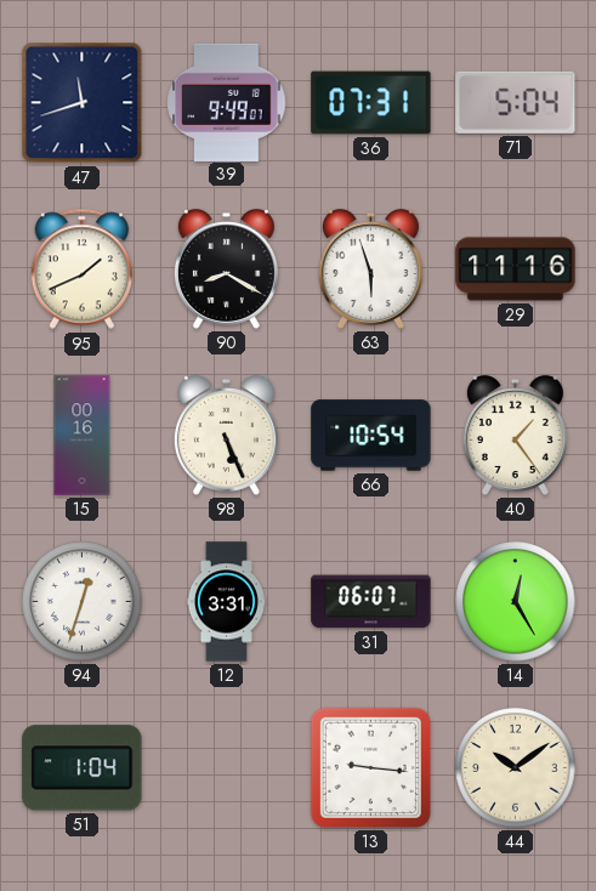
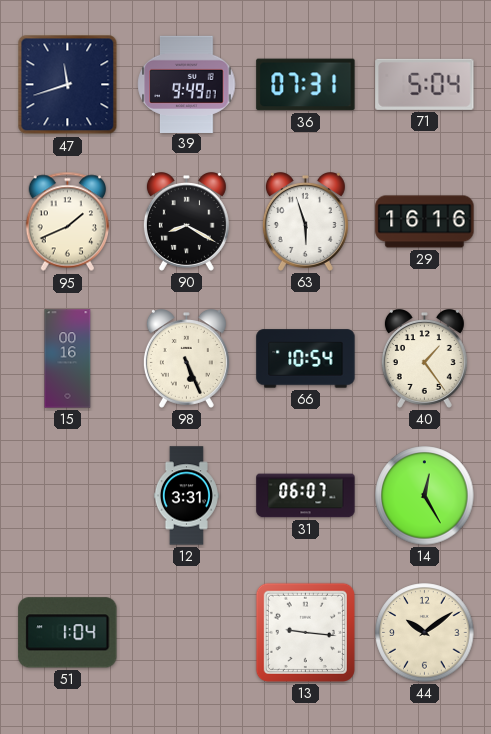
29: 11:16 -> 16:16 (425, 222)
94: 12:33 -> none (83, 602)
